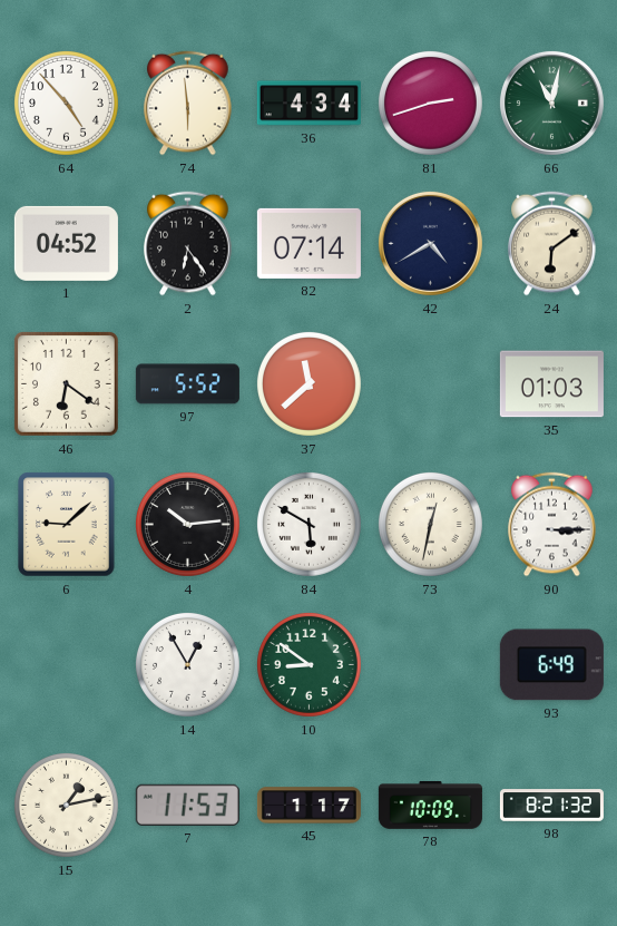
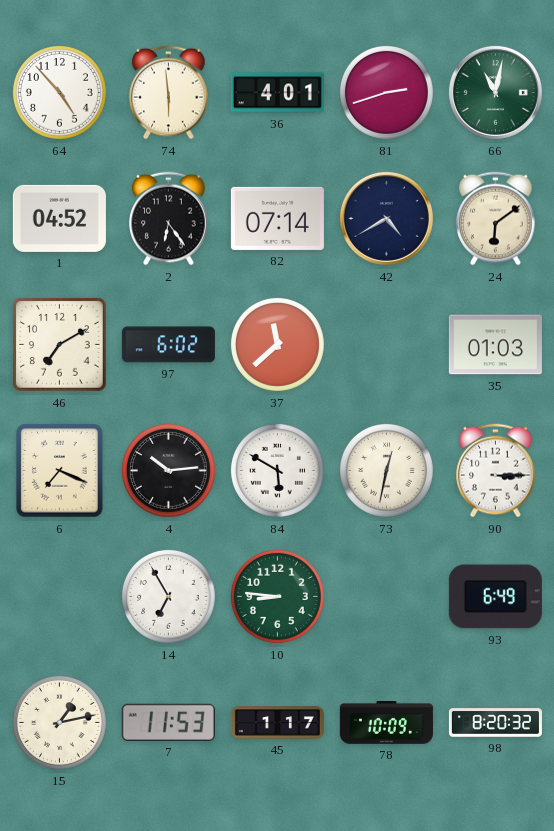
36: 4:34 -> 4:01 (277, 93)
46: 6:21 -> 7:10 (60, 345)
97: 5:52 -> 6:02 (168, 345)
6: 9:08 -> 7:19 (60, 471)
14: 12:55 -> 6:55 (168, 596)
10: 8:51 -> 8:46 (277, 596)
98: 8:21 -> 8:20 (495, 723)
